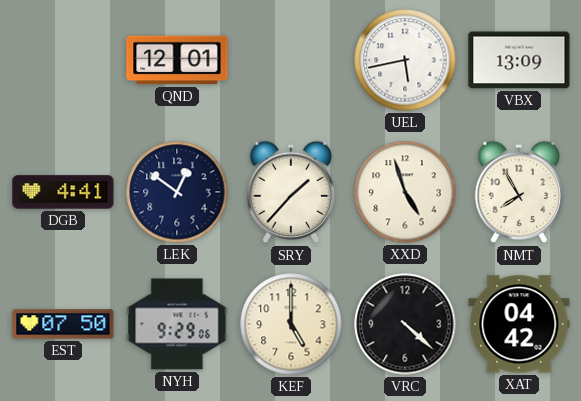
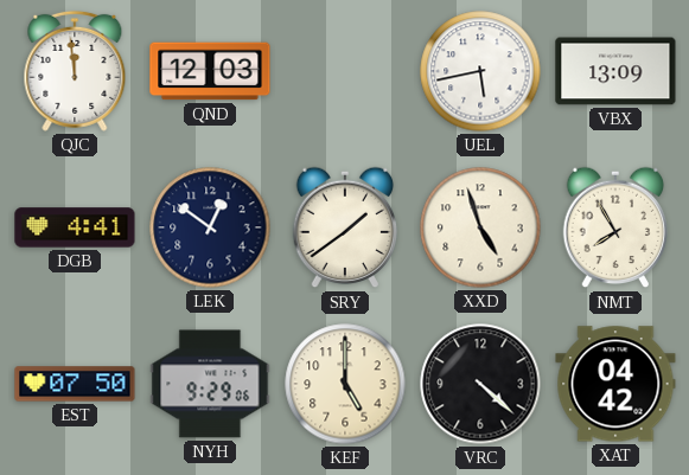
QJC: none -> 11:59 (75, 71)
QND: 12:01 -> 12:03 (210, 71)
SRY: 1:37 -> 1:39 (345, 227)
